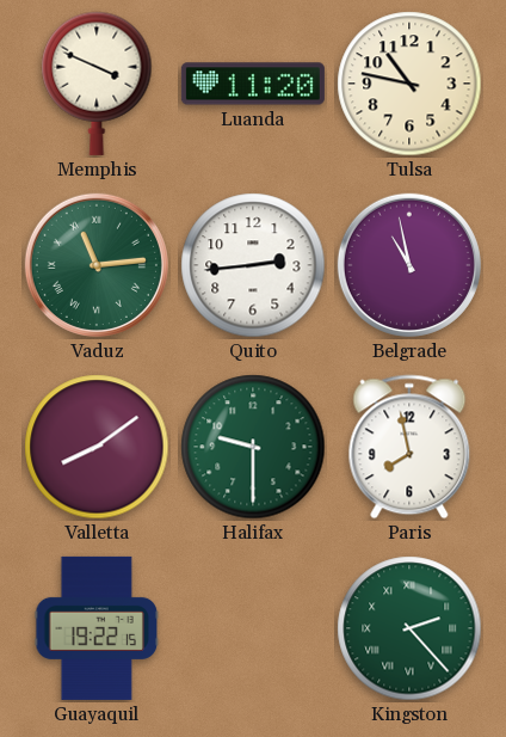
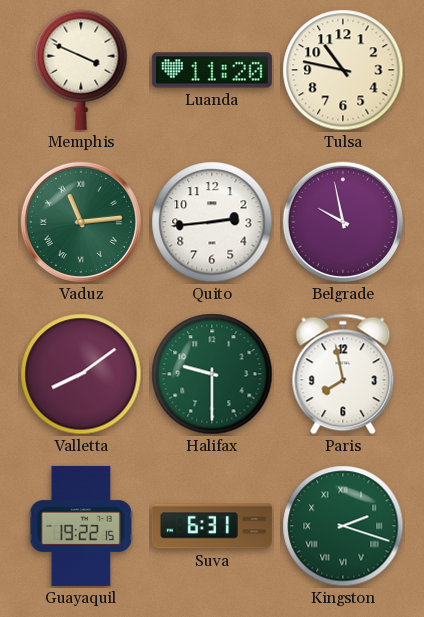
Belgrade: 10:58 -> 9:58 (343, 222)
Suva: none -> 6:31 (212, 526)
Kingston: 2:23 -> 2:18 (343, 526)
